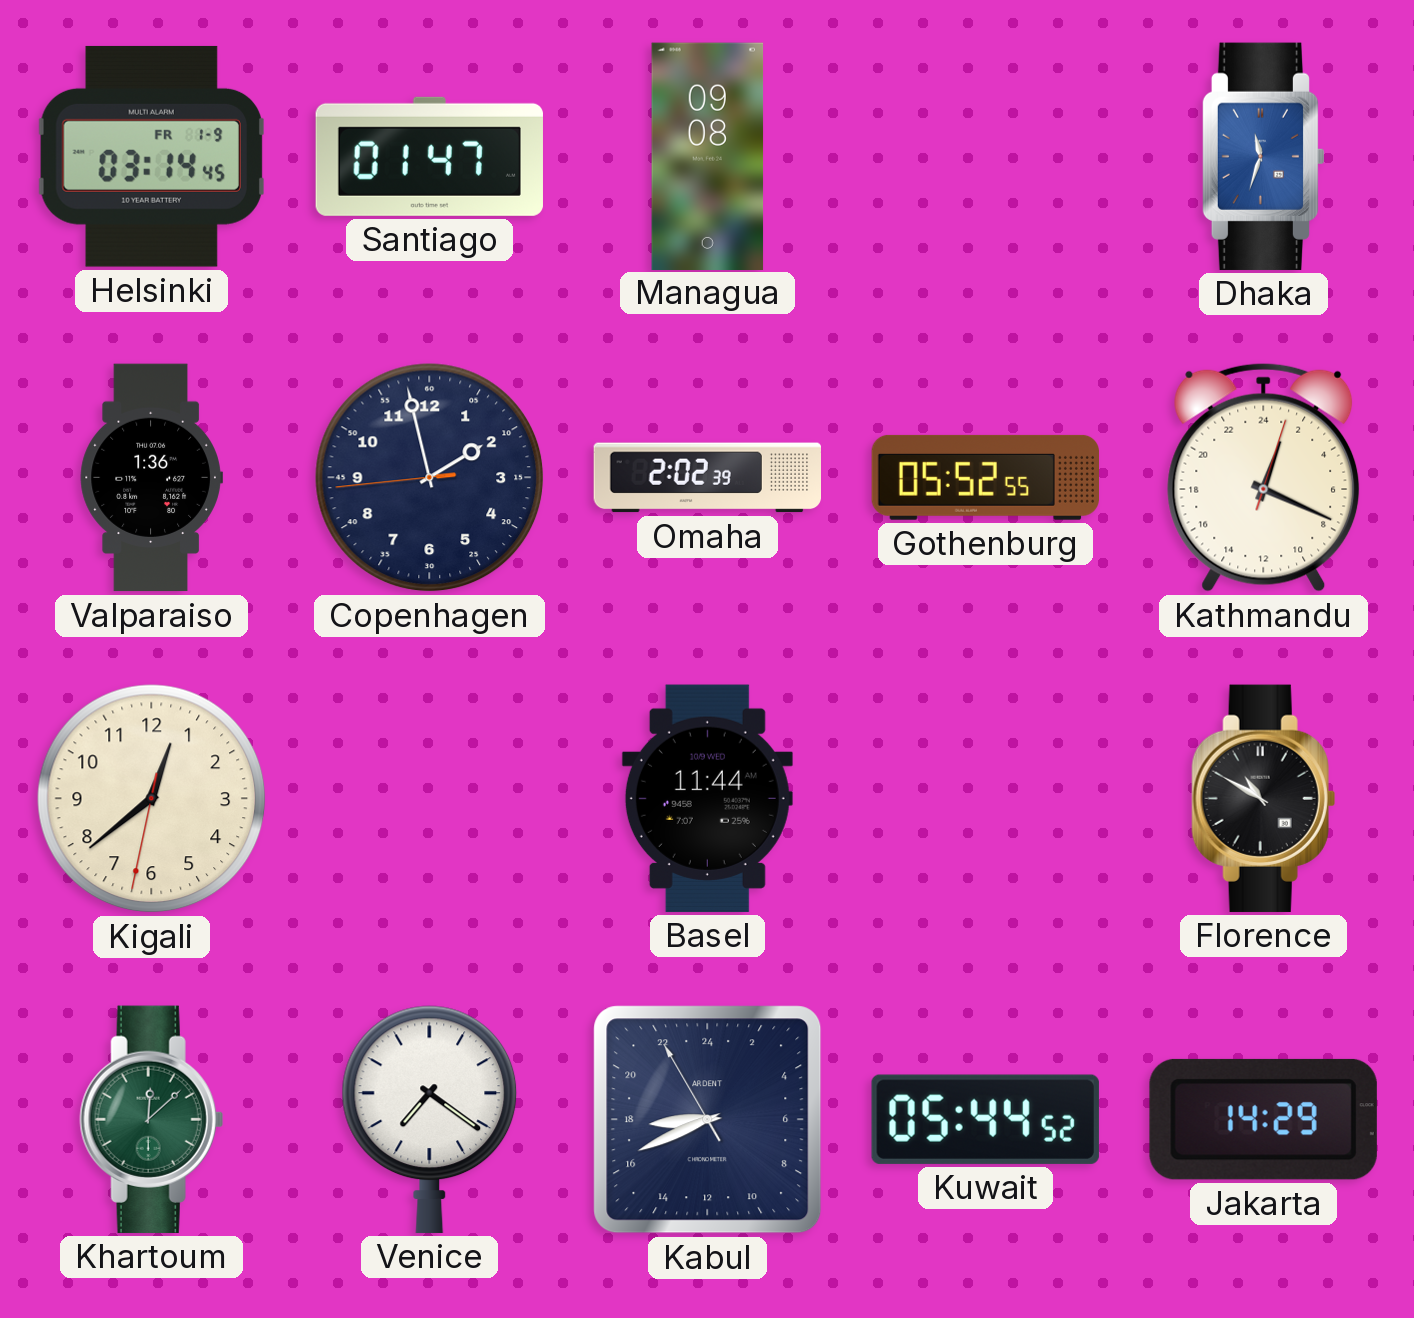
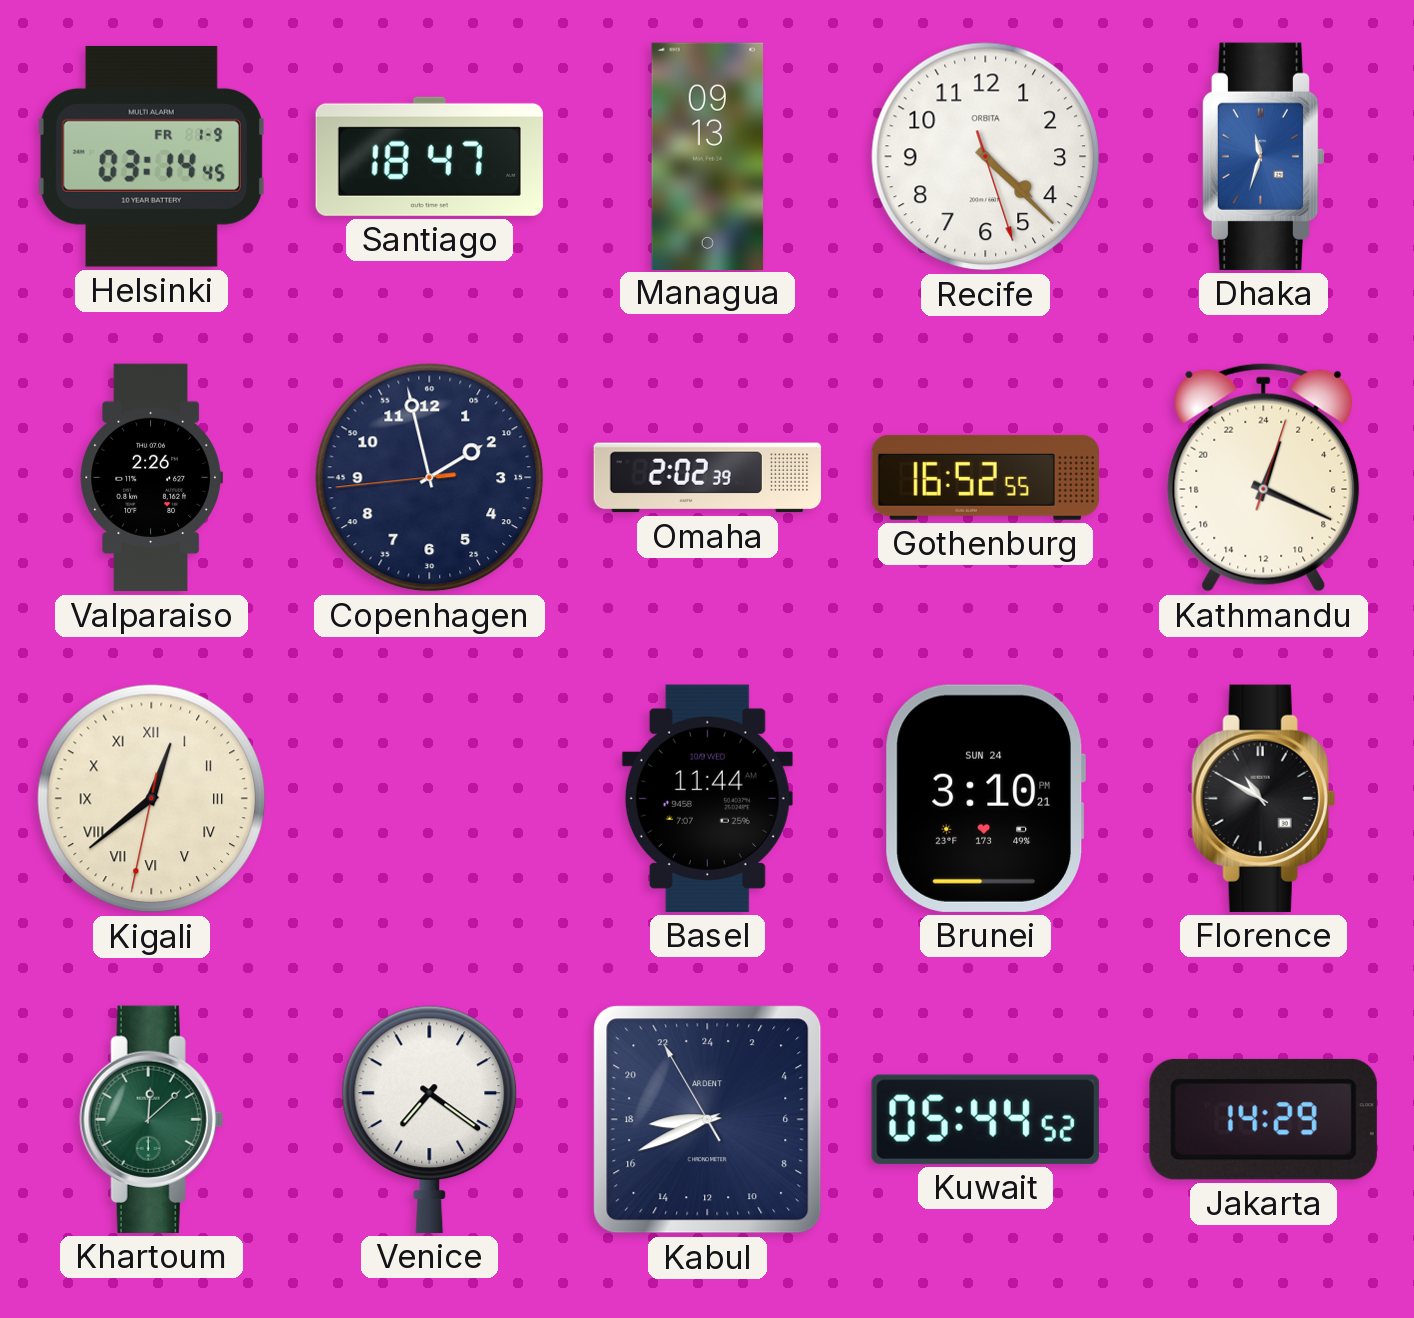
Santiago: 01:47 -> 18:47 (429, 156)
Managua: 09:08 -> 09:13 (708, 156)
Recife: none -> 4:22 (986, 157)
Valparaiso: 1:36 -> 2:26 (151, 478)
Gothenburg: 05:52 -> 16:52 (985, 477)
Kigali numerals: Arabic -> Roman (152, 799)
Brunei: none -> 3:10 (985, 798)
